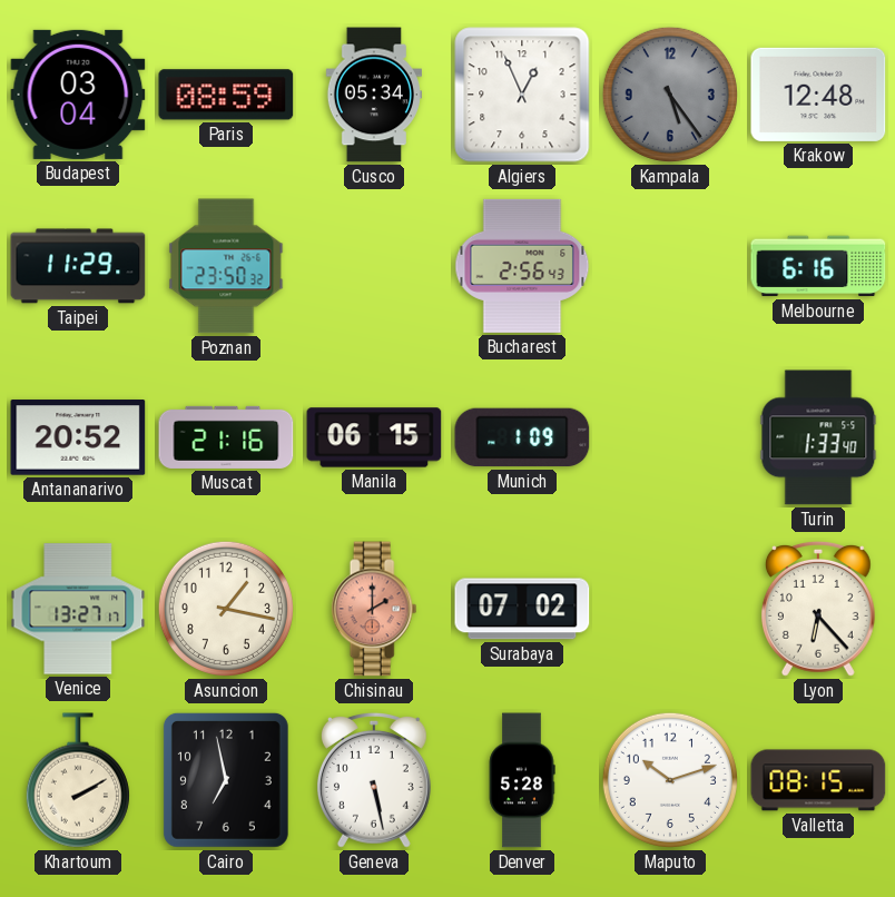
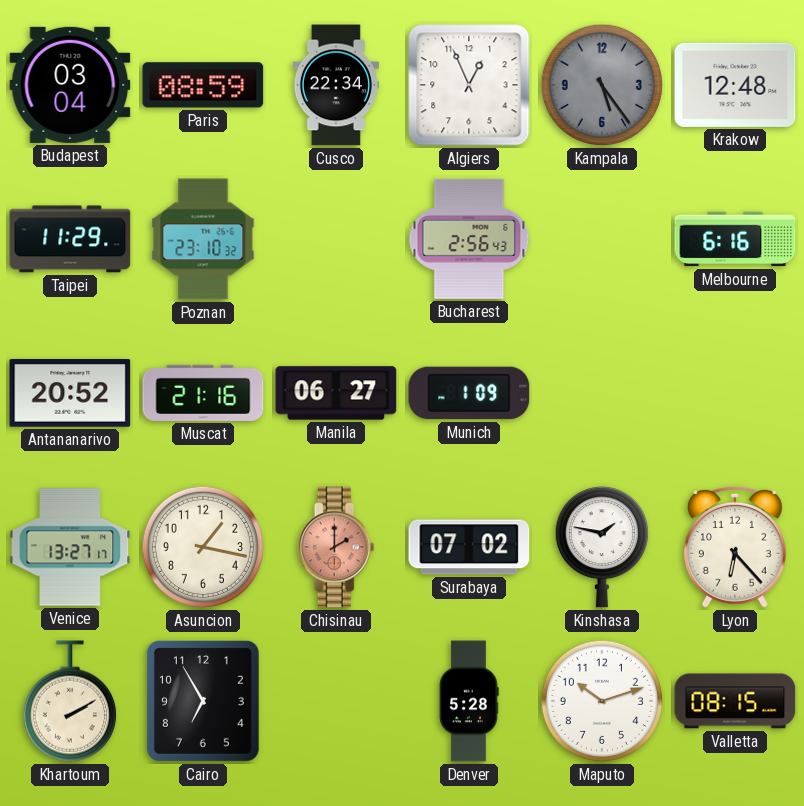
Cusco: 05:34 -> 22:34 (336, 85)
Poznan: 23:50 -> 23:10 (203, 239)
Manila: 06:15 -> 06:27 (336, 393)
Turin: 1:33 -> none (818, 437)
Kinshasa: none -> 1:47 (602, 547)
Cairo: 6:58 -> 6:55 (203, 701)
Geneva: 5:28 -> none (374, 780)
